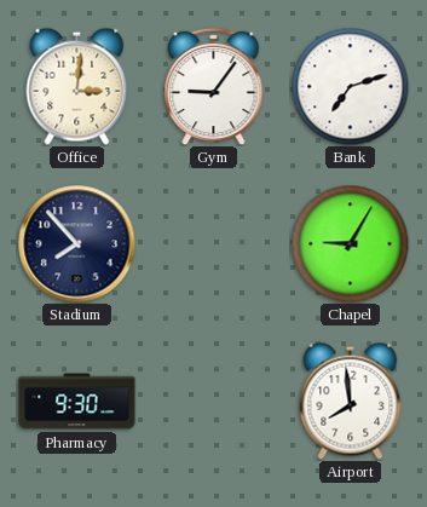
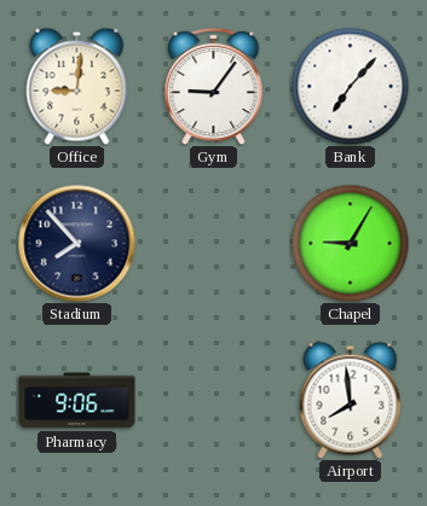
Office: 3:01 -> 9:01 (77, 86)
Bank: 7:12 -> 7:07 (350, 86)
Pharmacy: 9:30 -> 9:06 (77, 401)
